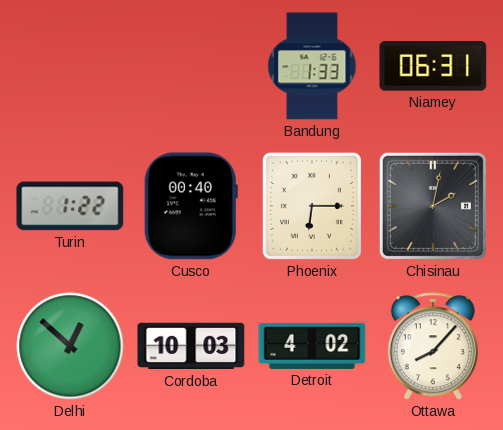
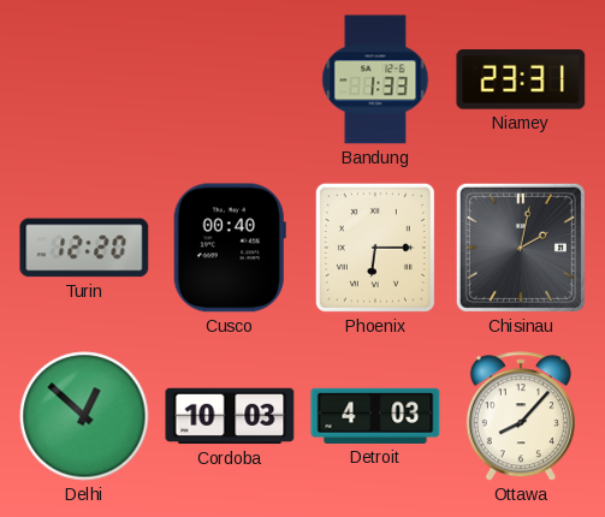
Niamey: 06:31 -> 23:31 (521, 79)
Turin: 1:22 -> 12:20 (84, 248)
Detroit: 4:02 -> 4:03 (375, 416)
